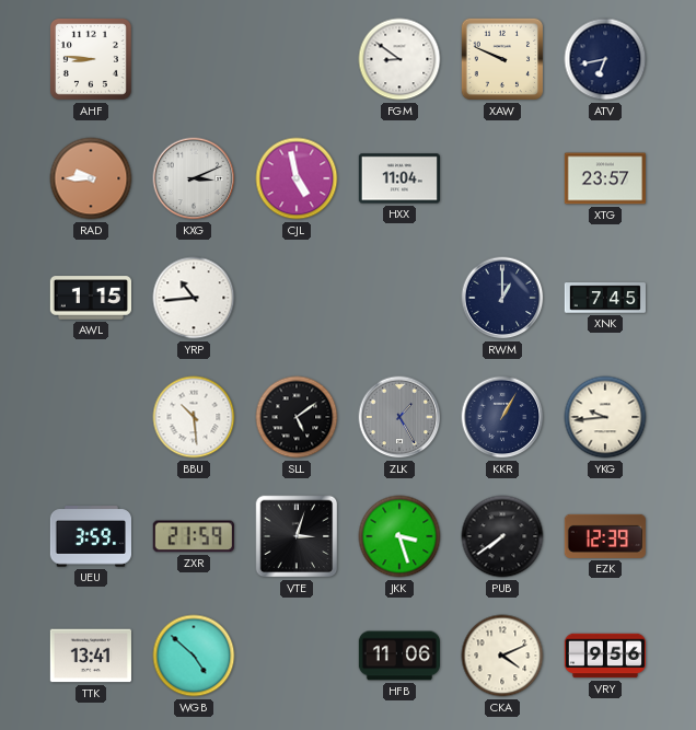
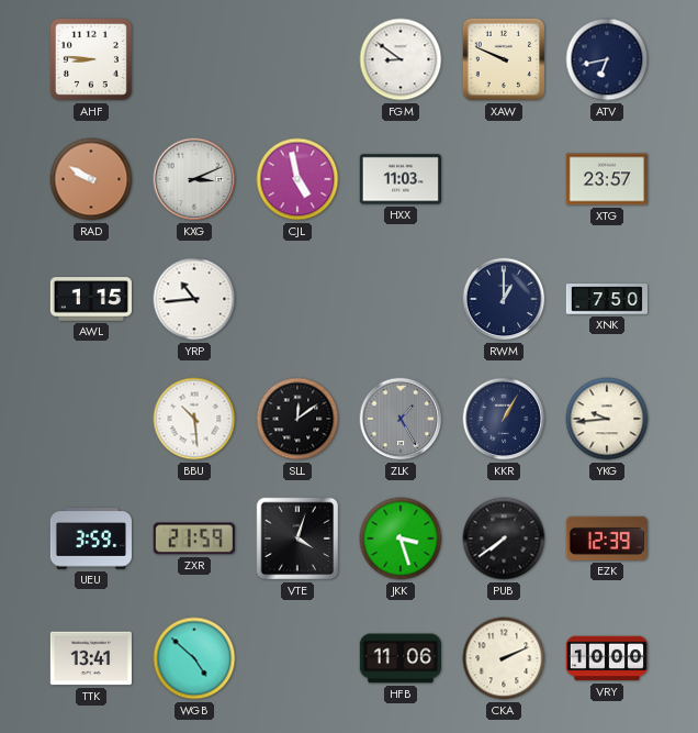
RAD: 9:45 -> 9:50 (91, 179)
HXX: 11:04 -> 11:03 (401, 179)
XNK: 7:45 -> 7:50 (606, 299)
SLL: 5:09 -> 12:09 (297, 419)
VTE: 3:03 -> 4:03 (297, 538)
CKA: 4:11 -> 2:11 (504, 658)
VRY: 9:56 -> 10:00 (606, 658)
